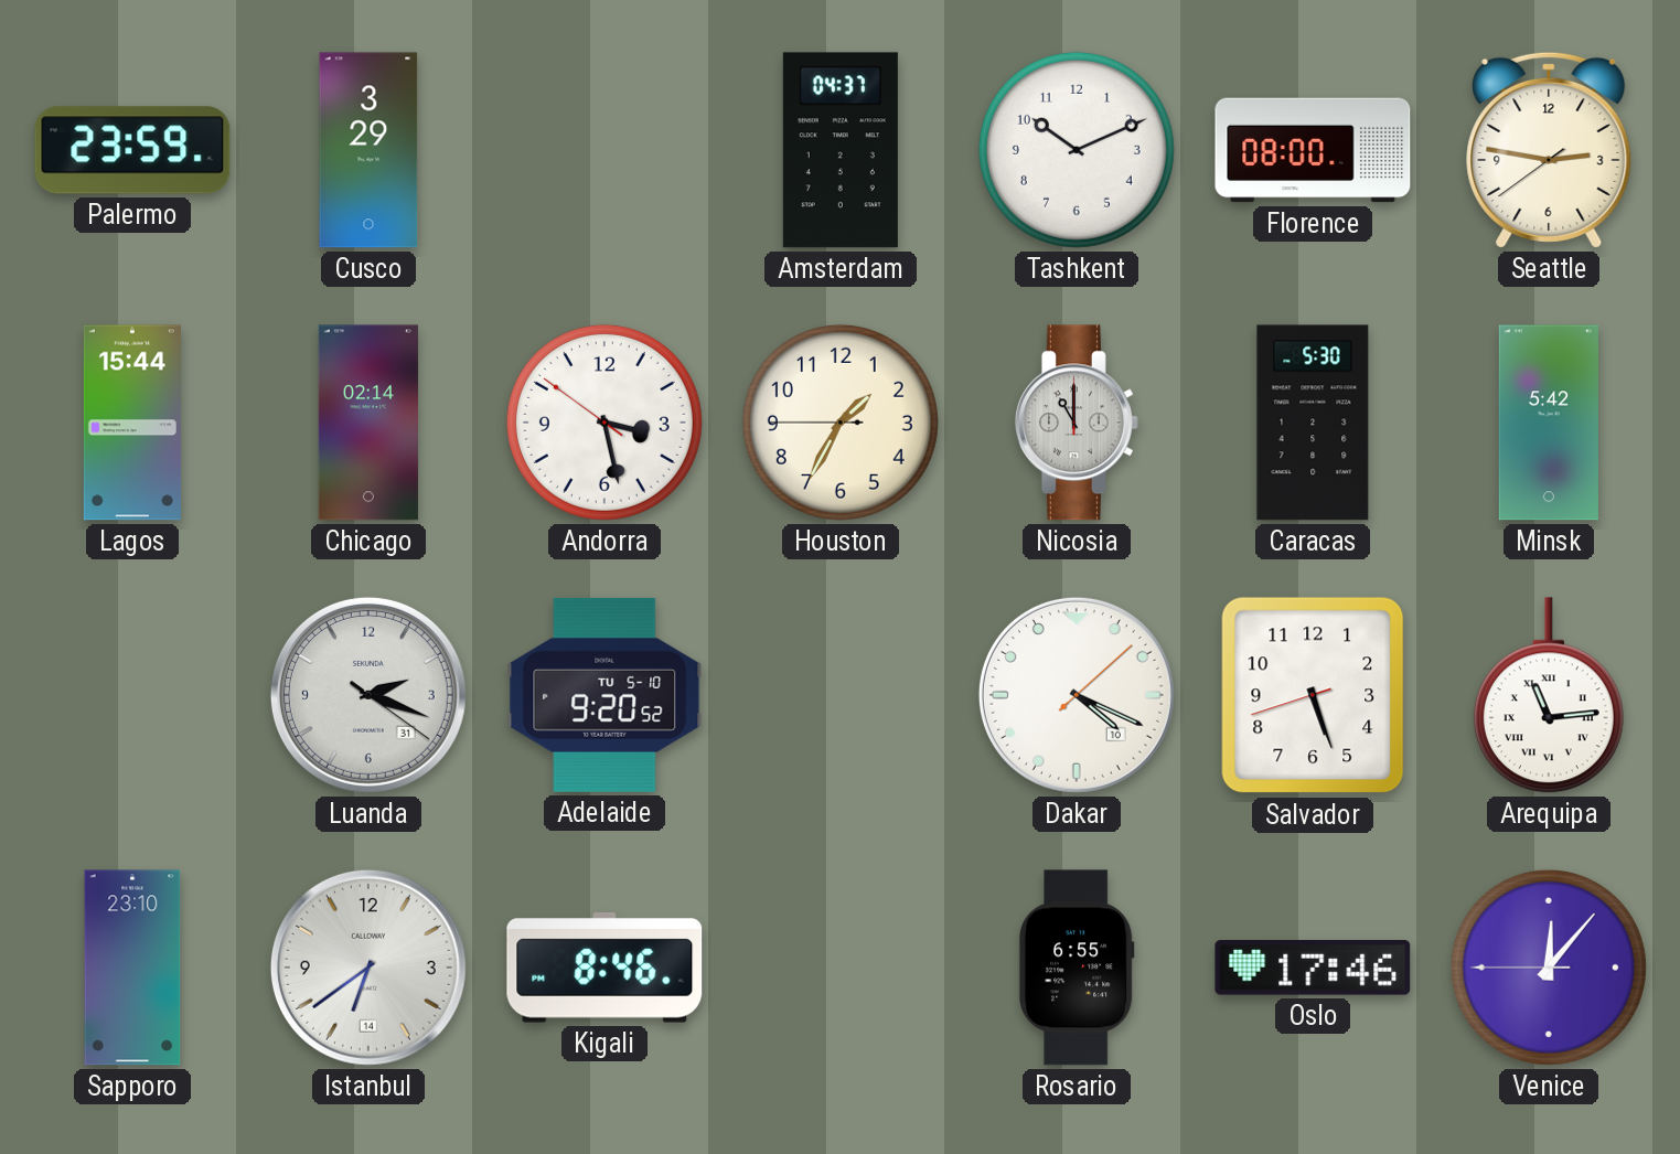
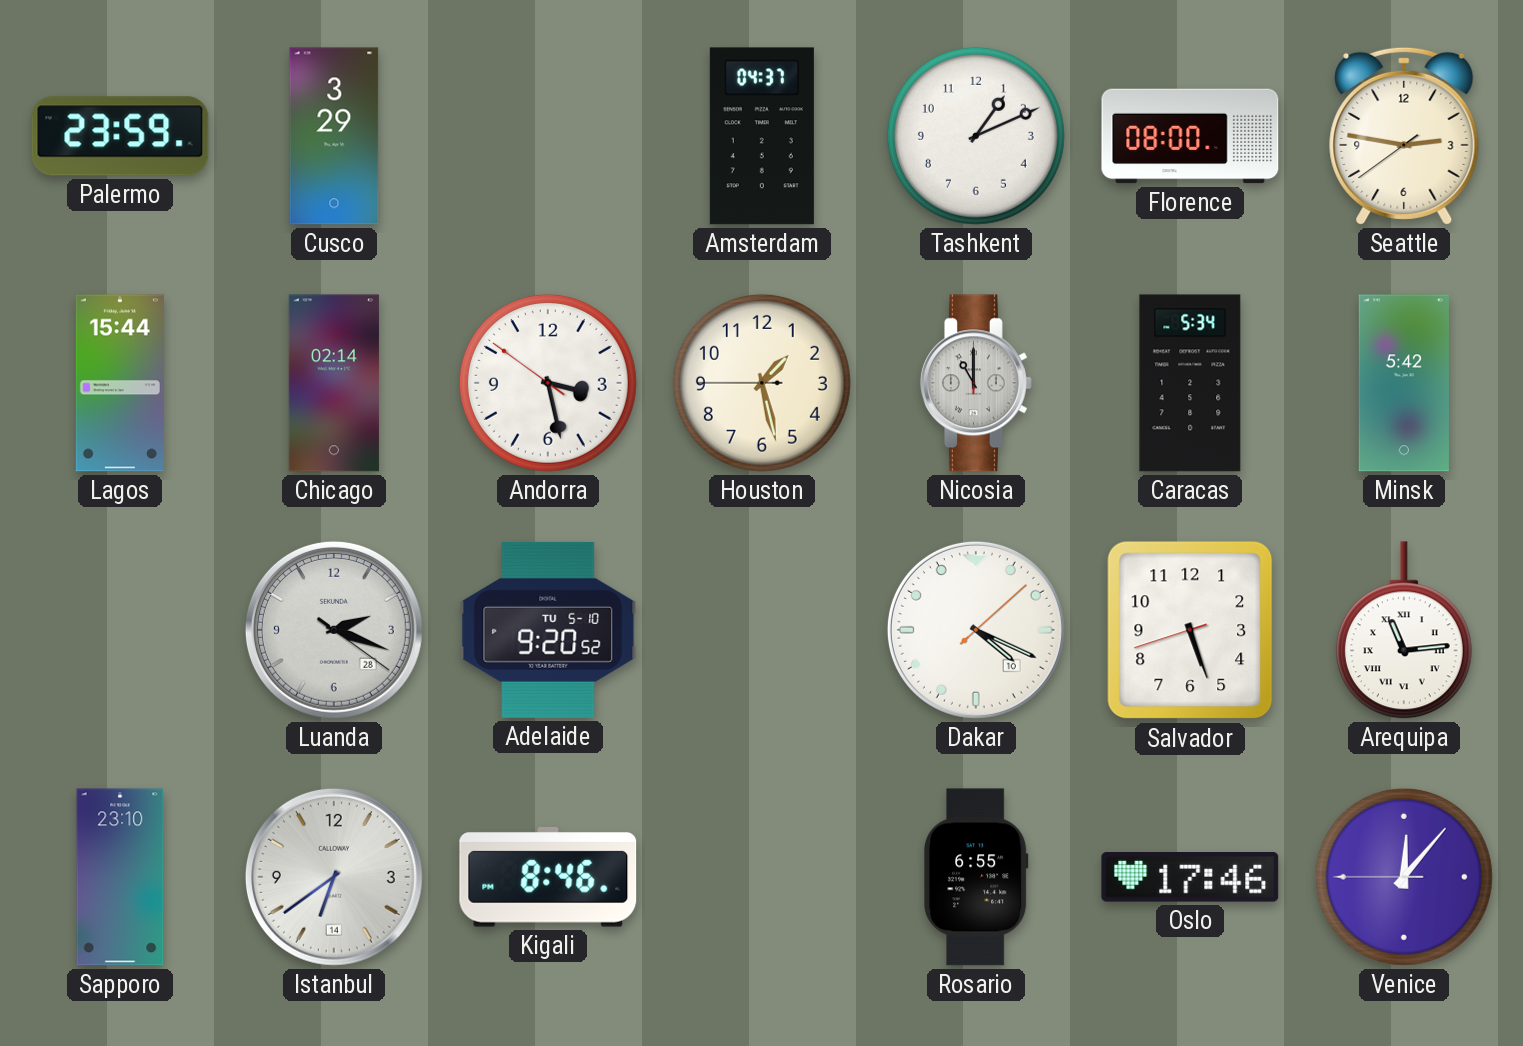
Tashkent: 10:11 -> 1:11 (976, 136)
Houston: 1:34 -> 1:27 (762, 383)
Caracas: 5:30 -> 5:34 (1190, 383)
Luanda date: 31 -> 28 (334, 630)
